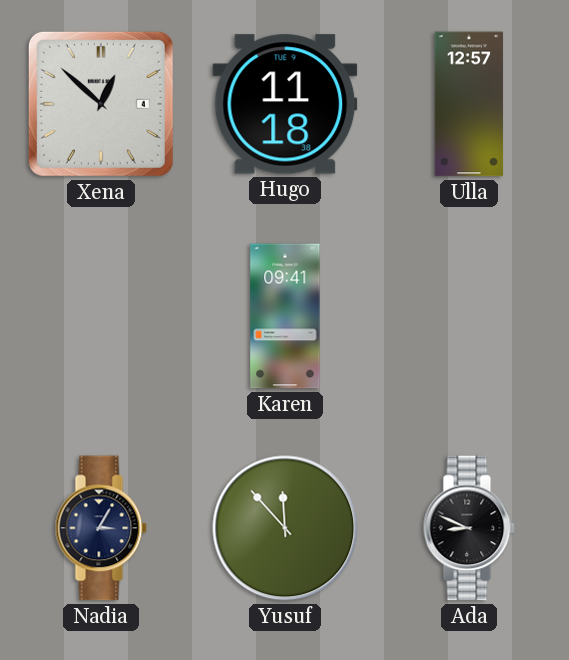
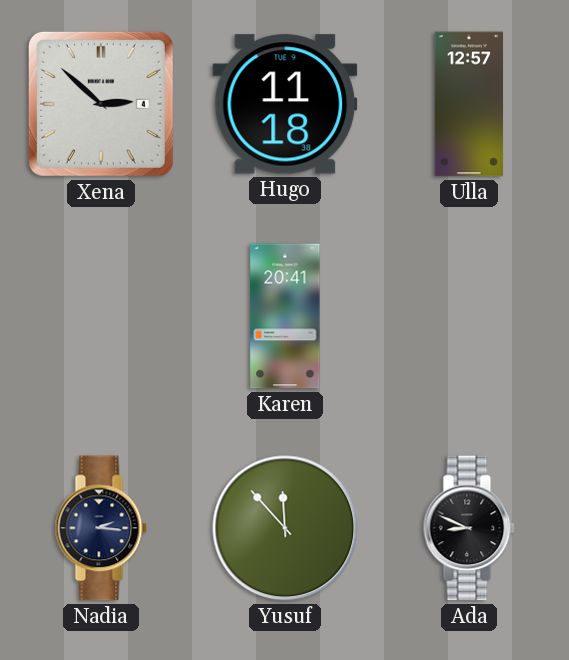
Xena: 12:52 -> 2:52 (101, 104)
Karen: 09:41 -> 20:41 (285, 316)
Nadia: 3:05 -> 2:16 (101, 528)
